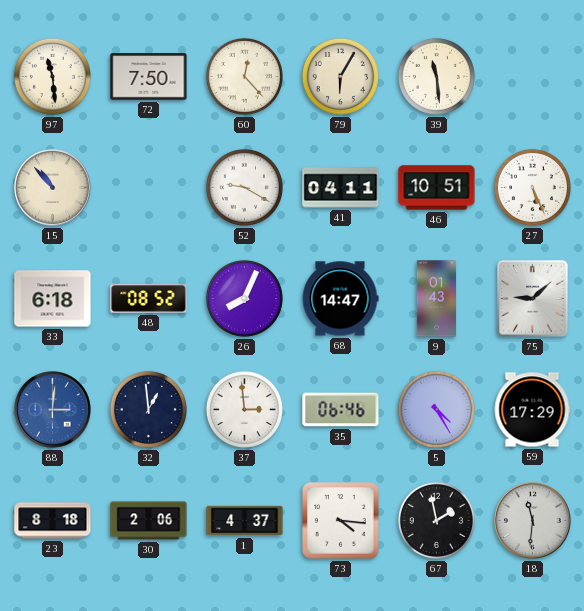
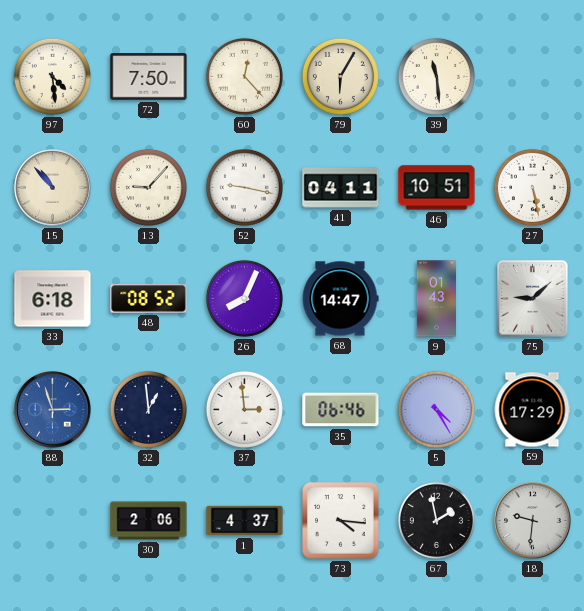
97: 11:29 -> 4:29 (52, 76)
13: none -> 9:07 (148, 187)
52: 9:20 -> 9:17 (244, 187)
27: 5:26 -> 5:28 (532, 187)
88: 3:01 -> 2:57 (53, 410)
23: 8:18 -> none (53, 521)
18: 11:31 -> 9:31 (533, 521)
